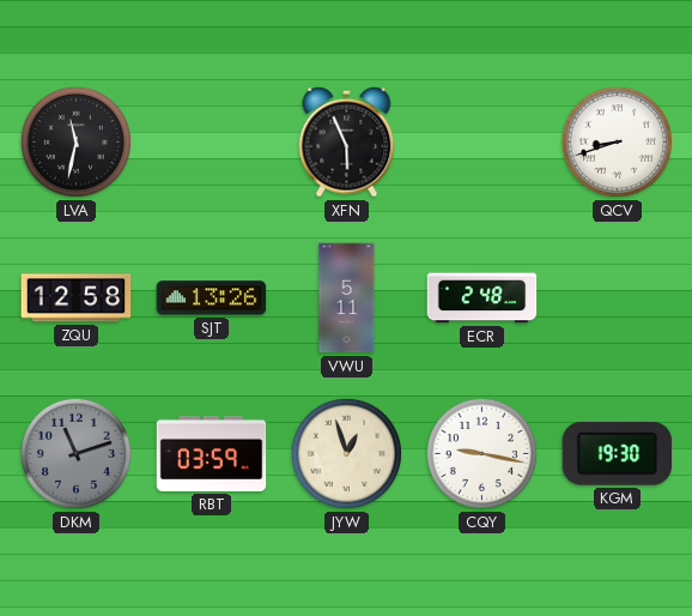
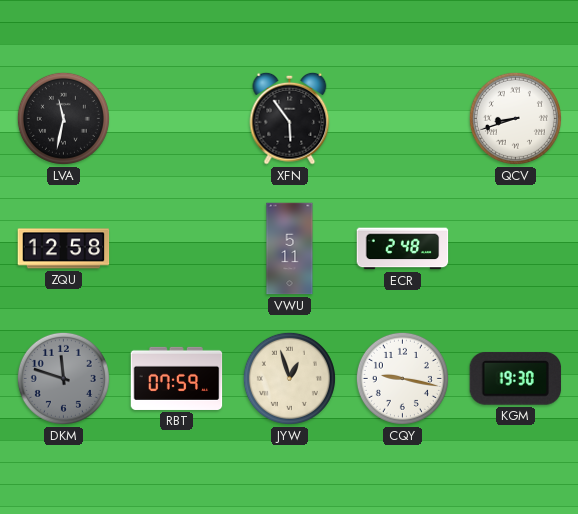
XFN: 5:56 -> 5:54 (290, 118)
SJT: 13:26 -> none (212, 298)
DKM: 11:12 -> 11:48 (63, 378)
RBT: 03:59 -> 07:59 (177, 378)
